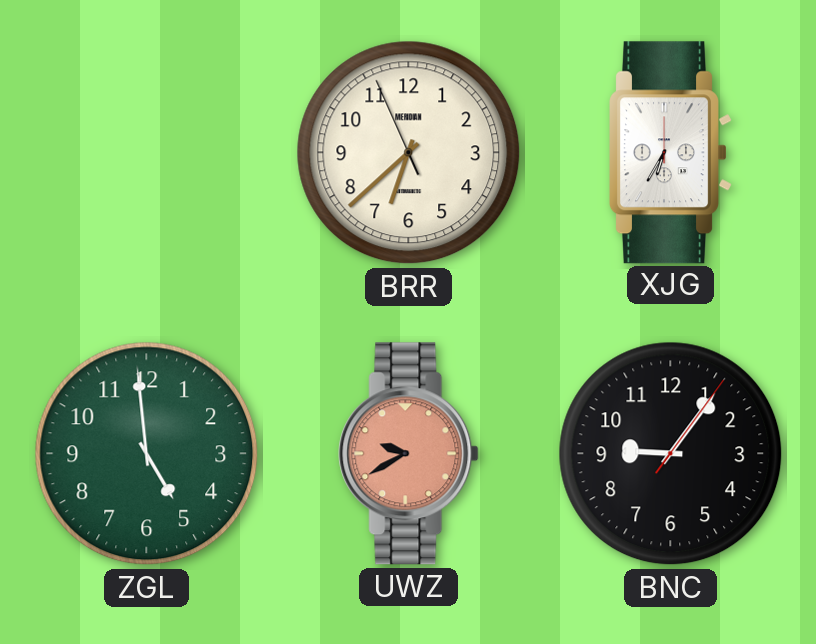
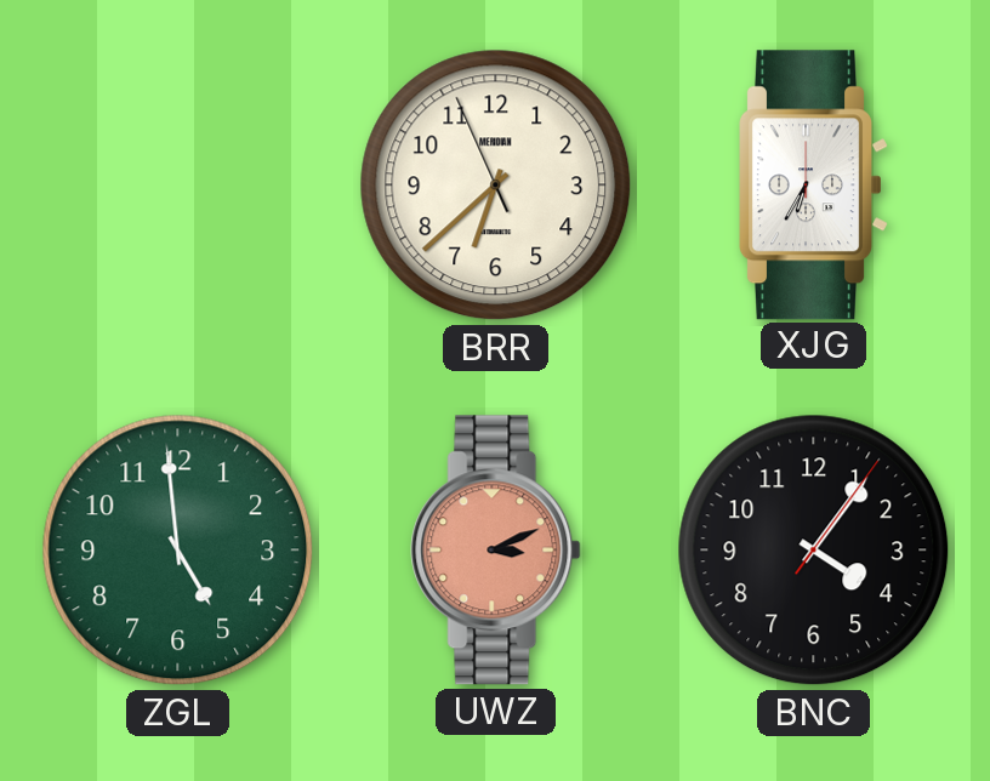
UWZ: 9:40 -> 3:11 (496, 551)
BNC: 9:06 -> 4:06 (814, 551)
